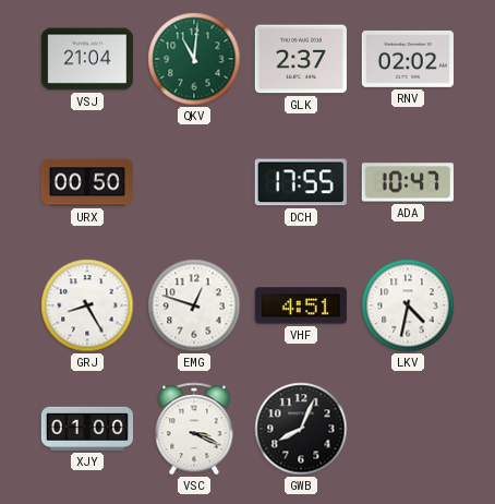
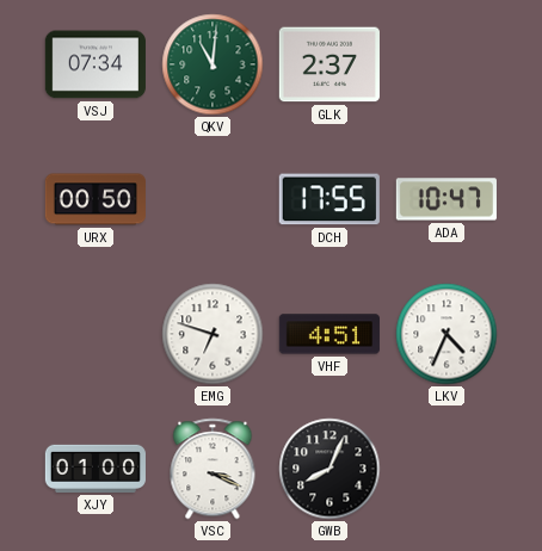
VSJ: 21:04 -> 07:34 (96, 64)
RNV: 02:02 -> none (408, 59)
GRJ: 8:25 -> none (87, 305)
EMG: 12:48 -> 6:48 (213, 334)
LKV: 4:32 -> 4:34 (446, 334)
